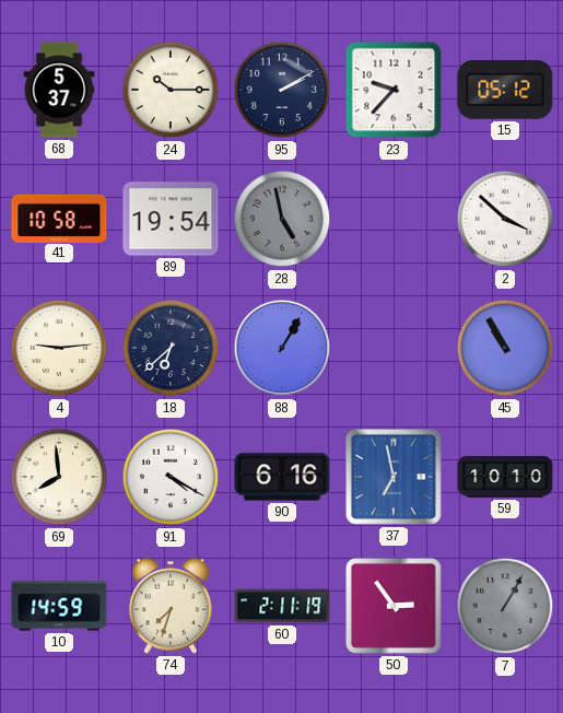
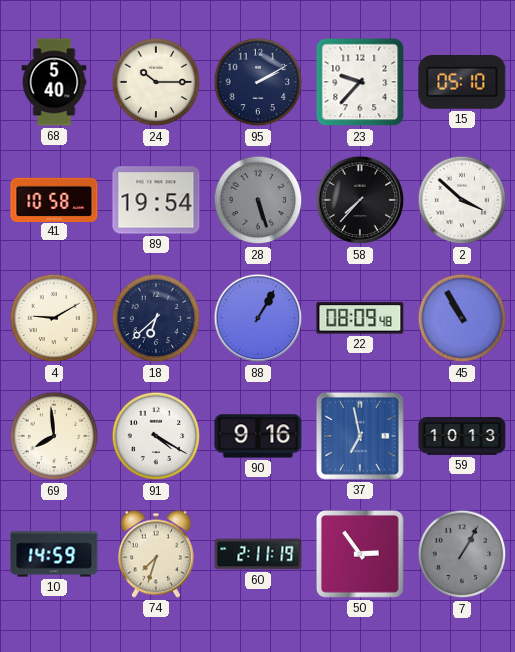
68: 5:37 -> 5:40 (54, 82)
15: 05:12 -> 05:10 (462, 82)
28: 4:58 -> 5:27 (258, 200)
58: none -> 7:37 (360, 200)
4: 9:14 -> 9:10 (54, 318)
22: none -> 08:09 (360, 318)
90: 6:16 -> 9:16 (258, 436)
59: 10:10 -> 10:13 (462, 437)
